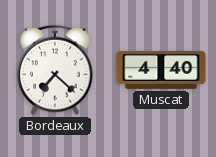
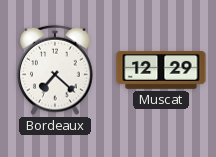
Muscat: 4:40 -> 12:29 (161, 71)
